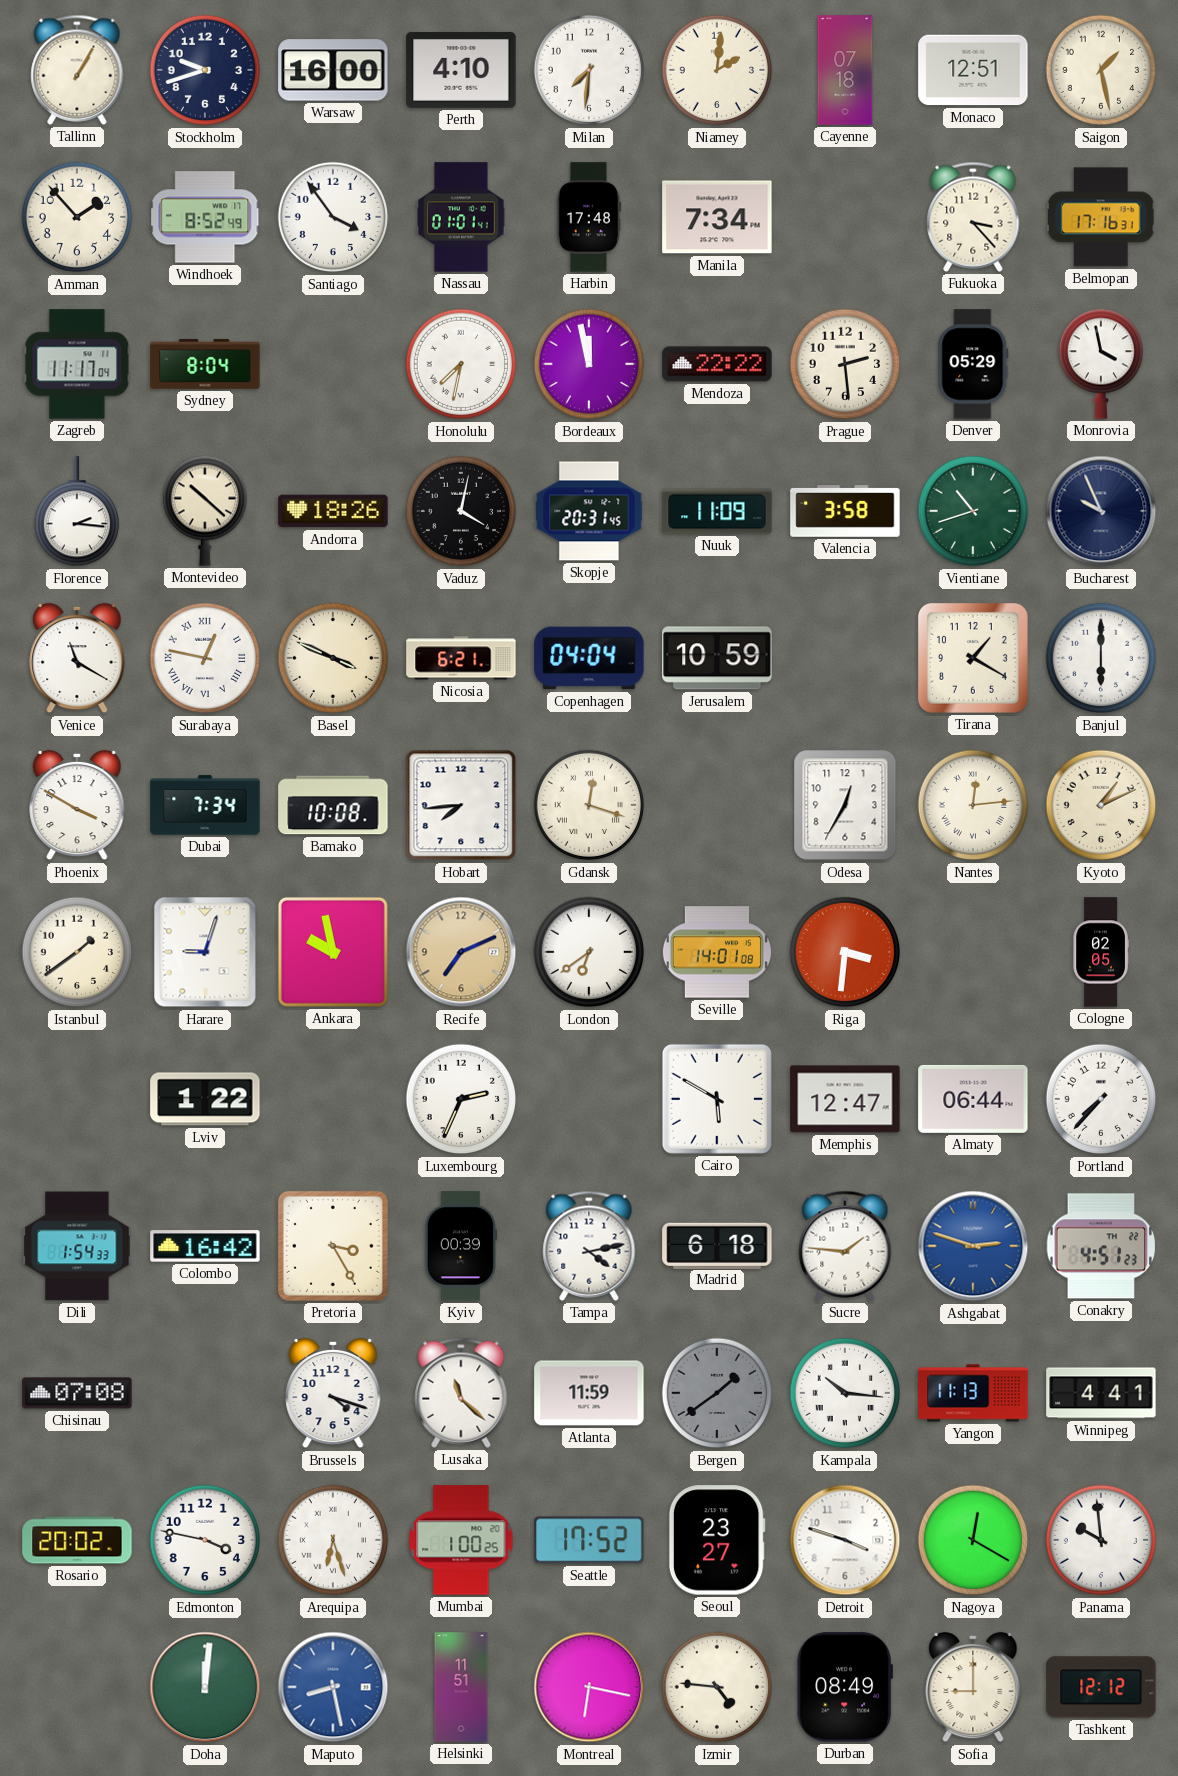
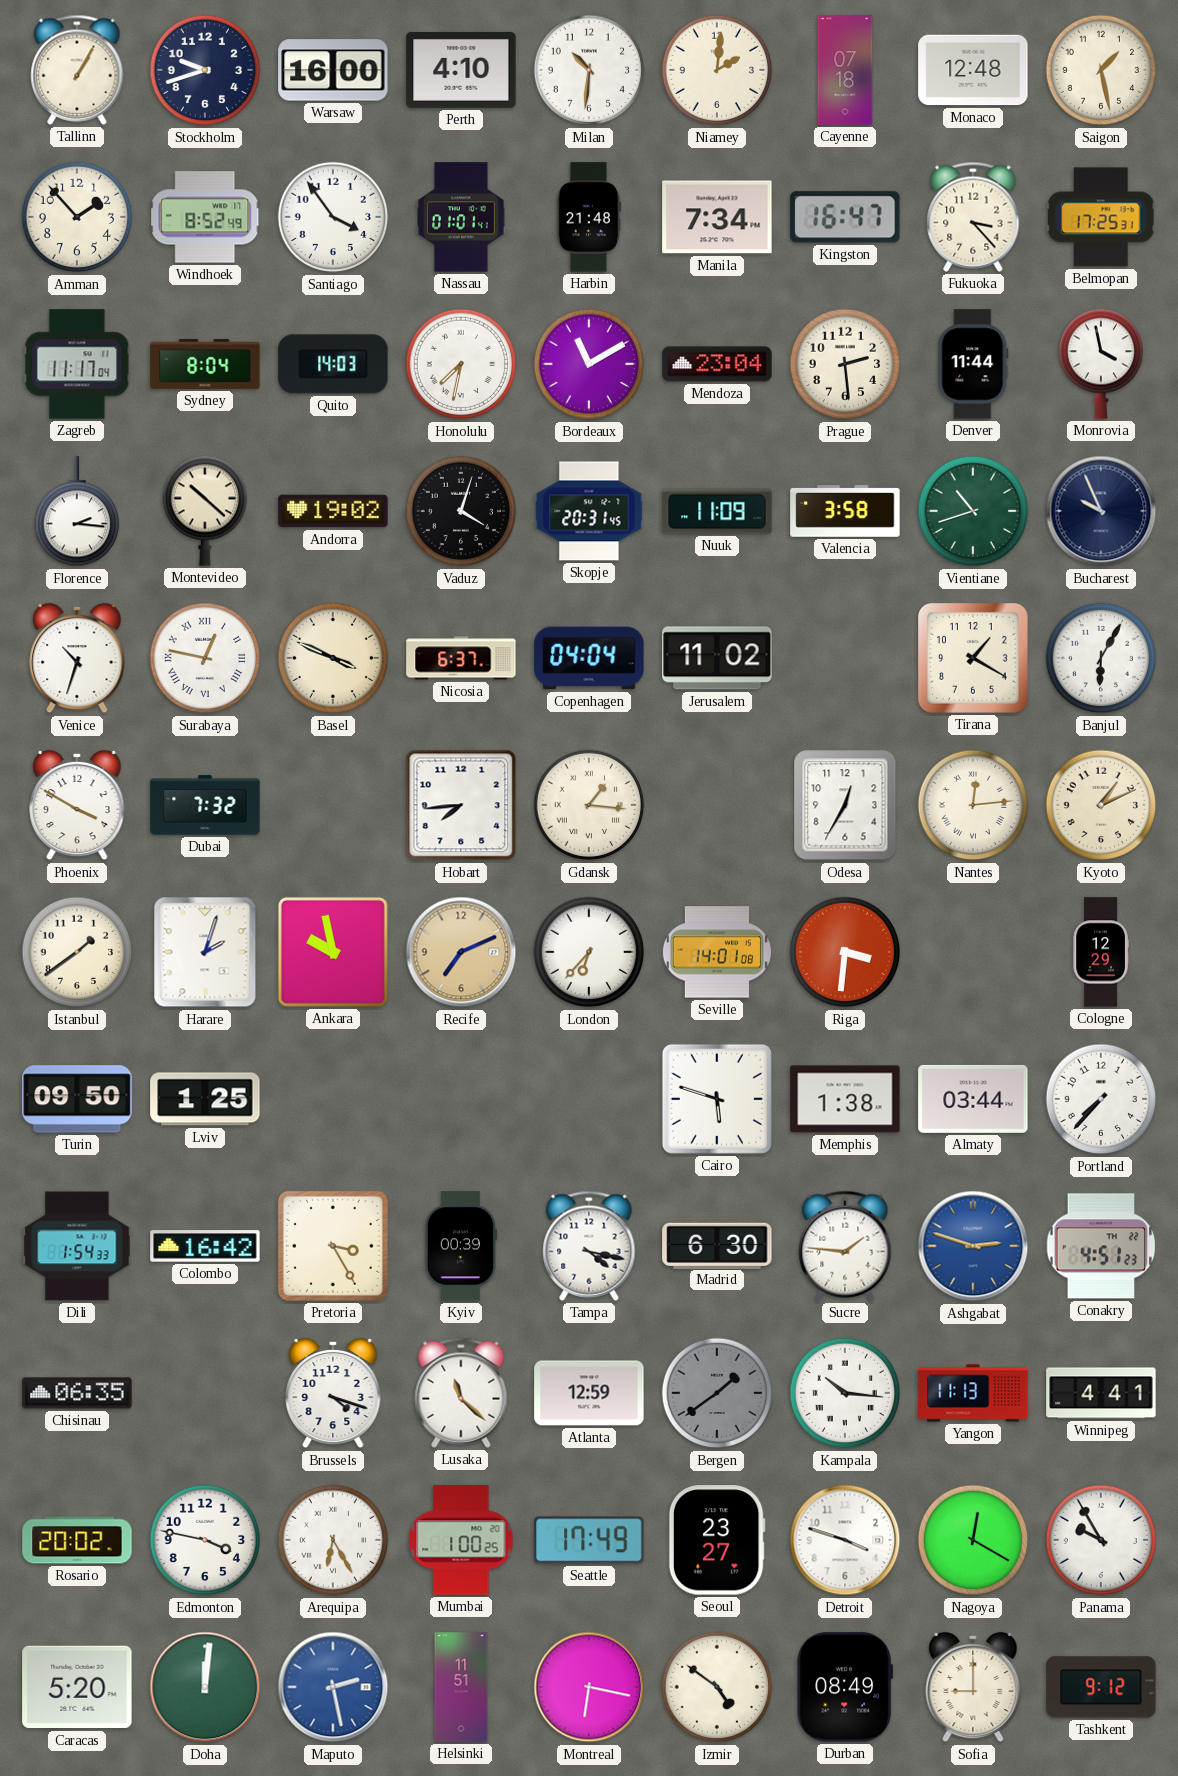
Milan: 7:31 -> 10:31 (589, 70)
Monaco: 12:51 -> 12:48 (973, 70)
Harbin: 17:48 -> 21:48 (589, 217)
Kingston: none -> 16:47 (845, 217)
Belmopan: 17:16 -> 17:25 (1101, 217)
Quito: none -> 14:03 (333, 364)
Bordeaux: 11:58 -> 11:10 (589, 364)
Mendoza: 22:22 -> 23:04 (717, 364)
Denver: 05:29 -> 11:44 (973, 364)
Andorra: 18:26 -> 19:02 (333, 511)
Vaduz: 4:02 -> 4:03 (461, 511)
Venice: 11:20 -> 10:33 (77, 658)
Nicosia: 6:21 -> 6:37 (461, 658)
Jerusalem: 10:59 -> 11:02 (717, 658)
Banjul: 6:00 -> 6:05 (1101, 658)
Dubai: 7:34 -> 7:32 (205, 805)
Bamako: 10:08 -> none (333, 805)
Gdansk: 12:18 -> 1:16 (589, 805)
Harare: 9:03 -> 2:03 (205, 952)
London: 6:39 -> 6:37 (589, 952)
Cologne: 02:05 -> 12:29 (1101, 952)
Turin: none -> 09:50 (77, 1099)
Lviv: 1:22 -> 1:25 (205, 1099)
Luxembourg: 2:34 -> none (461, 1099)
Cairo: 5:50 -> 5:48 (717, 1099)
Memphis: 12:47 -> 1:38 (845, 1099)
Almaty: 06:44 -> 03:44 (973, 1099)
Tampa: 4:13 -> 4:17 (589, 1246)
Madrid: 6:18 -> 6:30 (717, 1245)
Chisinau: 07:08 -> 06:35 (77, 1393)
Atlanta: 11:59 -> 12:59 (589, 1393)
Arequipa: 6:27 -> 6:25 (333, 1540)
Seattle: 17:52 -> 17:49 (589, 1540)
Panama: 9:59 -> 9:55 (1101, 1540)
Caracas: none -> 5:20 (77, 1687)
Maputo: 8:28 -> 2:28 (333, 1687)
Izmir: 4:46 -> 4:51 (717, 1687)
Tashkent: 12:12 -> 9:12 (1101, 1687)
